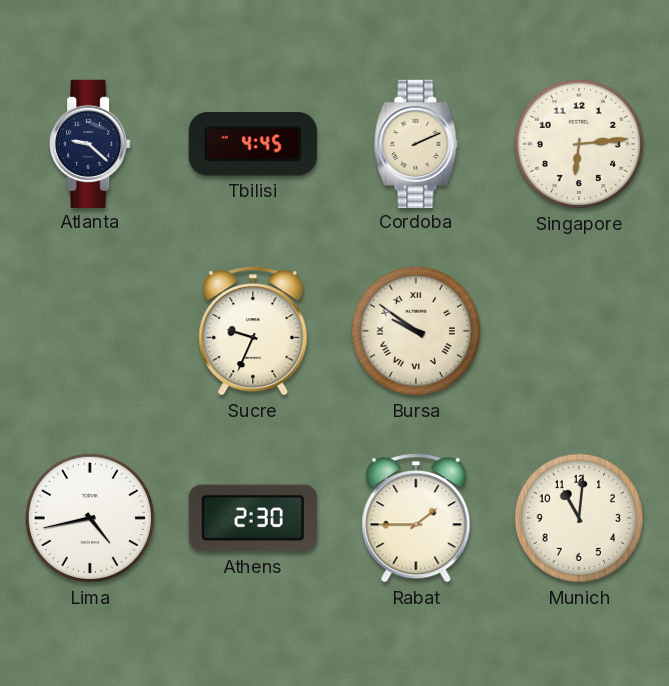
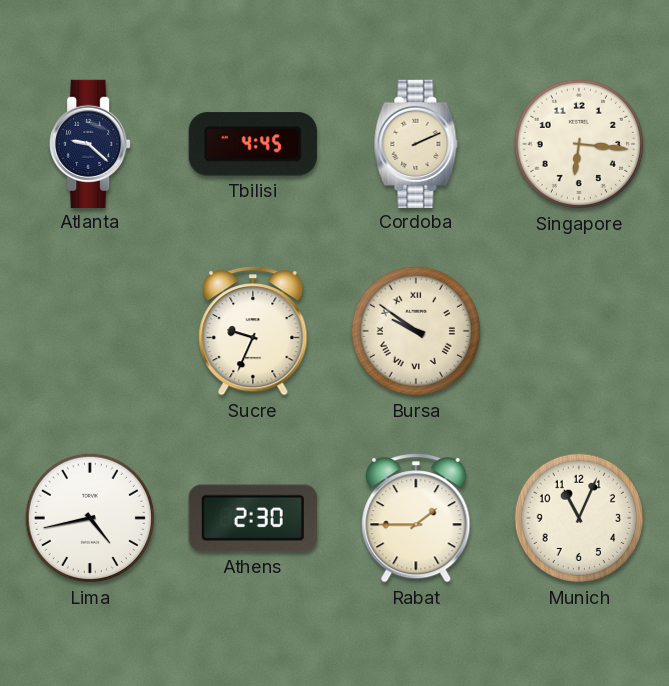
Singapore: 6:14 -> 6:16 (579, 144)
Munich: 11:01 -> 11:04 (579, 518)
